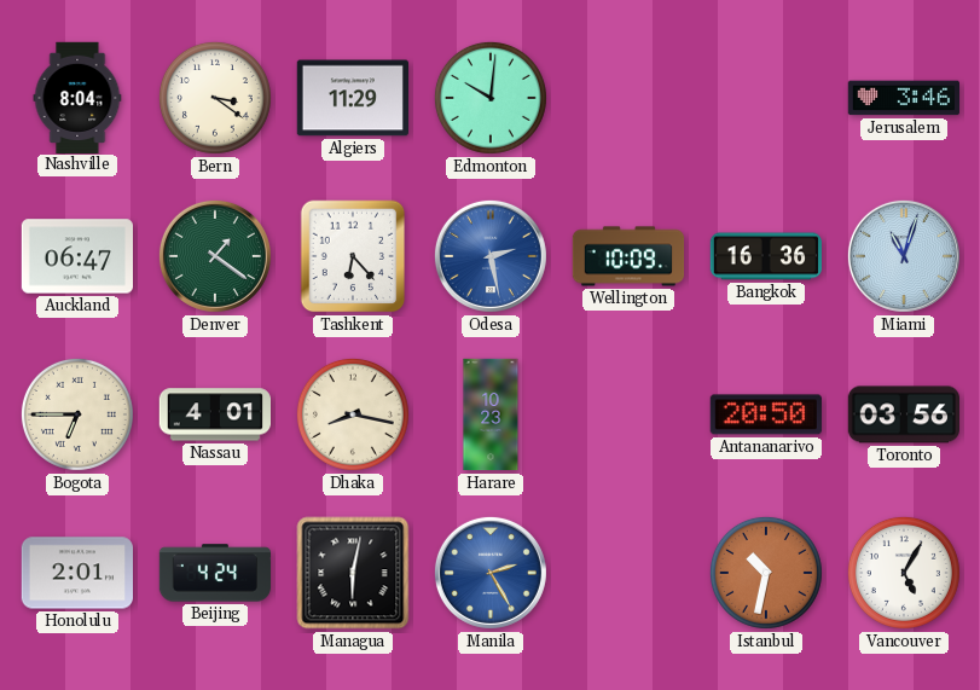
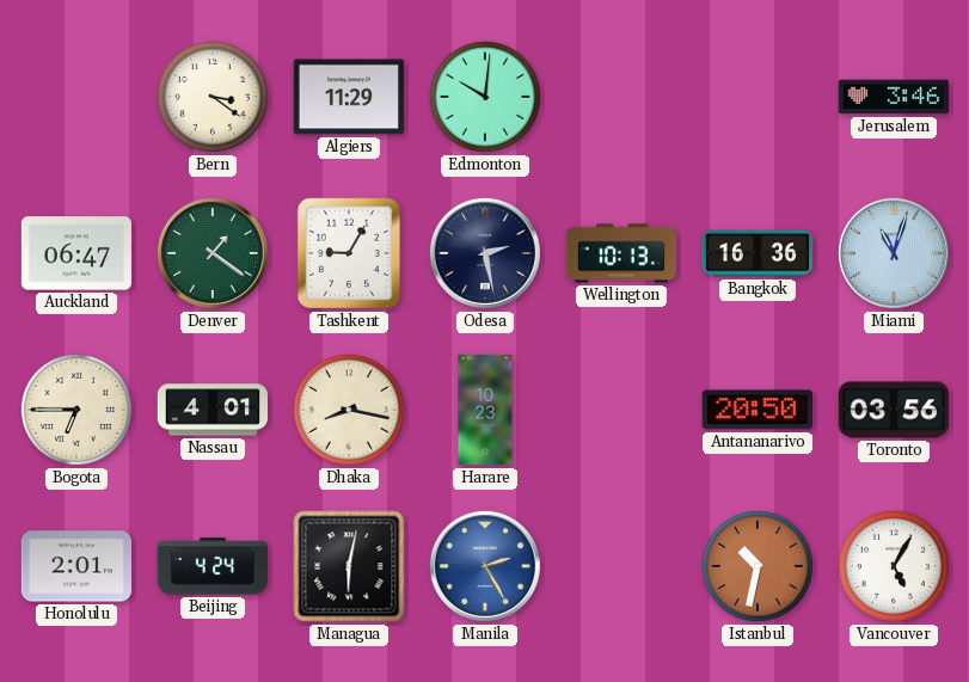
Nashville: 8:04 -> none (77, 97)
Tashkent: 6:23 -> 9:05 (349, 253)
Odesa dial: blue -> navy (485, 253)
Wellington: 10:09 -> 10:13 (621, 253)
